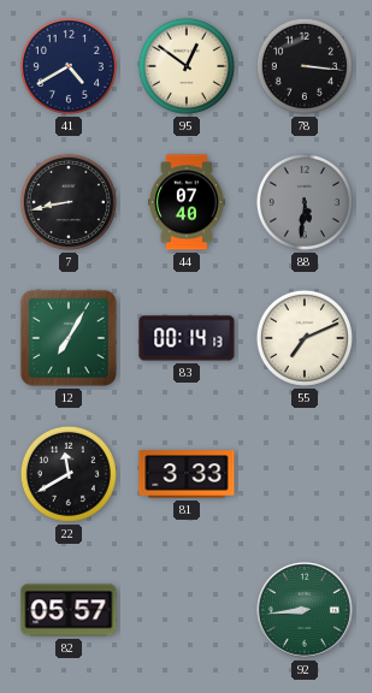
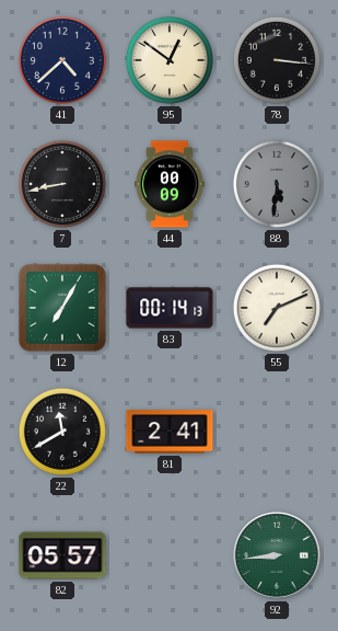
41: 4:40 -> 4:38 (62, 60)
44: 07:40 -> 00:09 (170, 184)
81: 3:33 -> 2:41 (170, 432)
